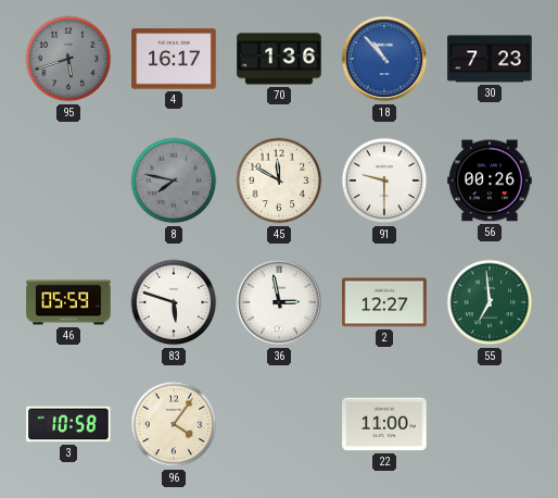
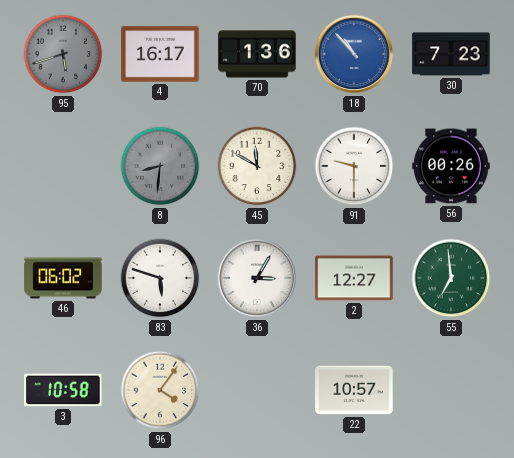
8: 7:47 -> 8:31 (160, 166)
46: 05:59 -> 06:02 (63, 278)
36: 2:58 -> 3:05 (257, 278)
22: 11:00 -> 10:57 (354, 390)
